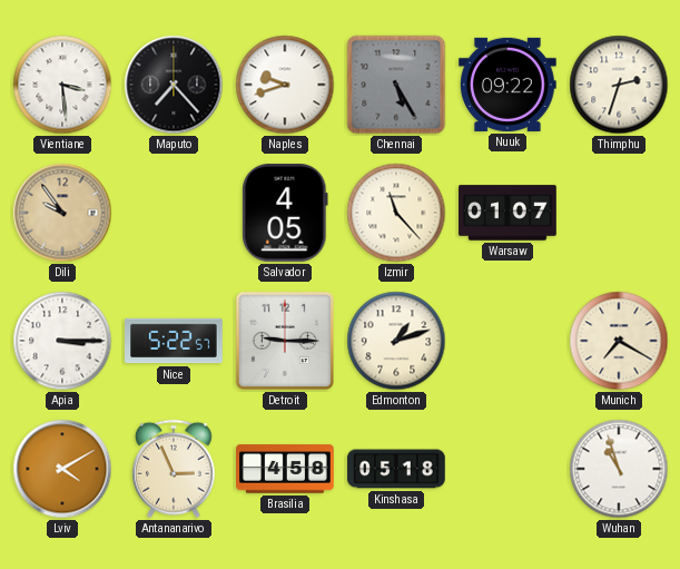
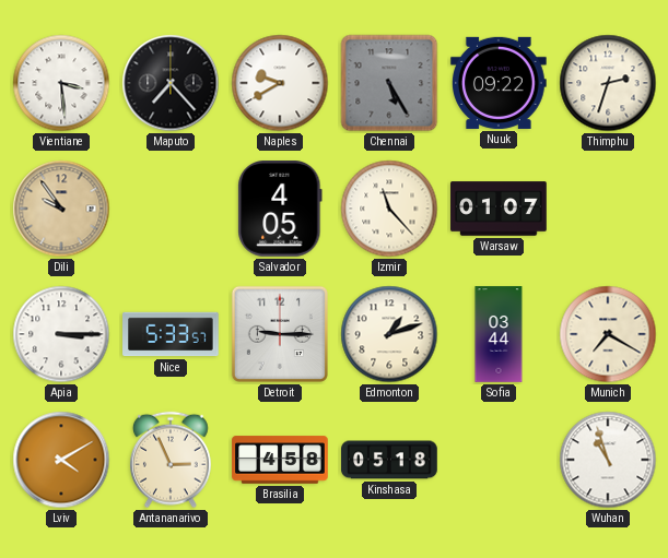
Naples: 9:42 -> 9:40 (280, 83)
Nice: 5:22 -> 5:33 (171, 334)
Sofia: none -> 03:44 (499, 334)
